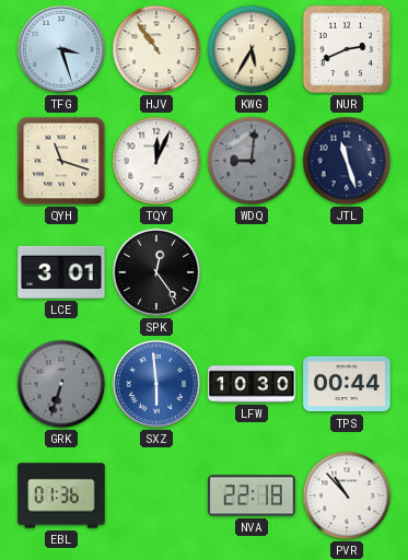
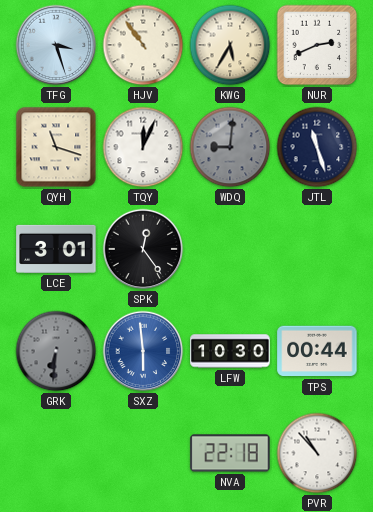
GRK: 6:33 -> 6:31 (56, 351)
EBL: 01:36 -> none (61, 495)
